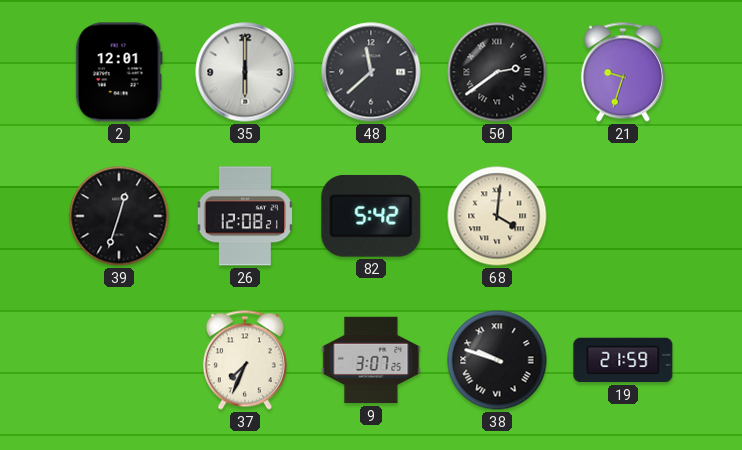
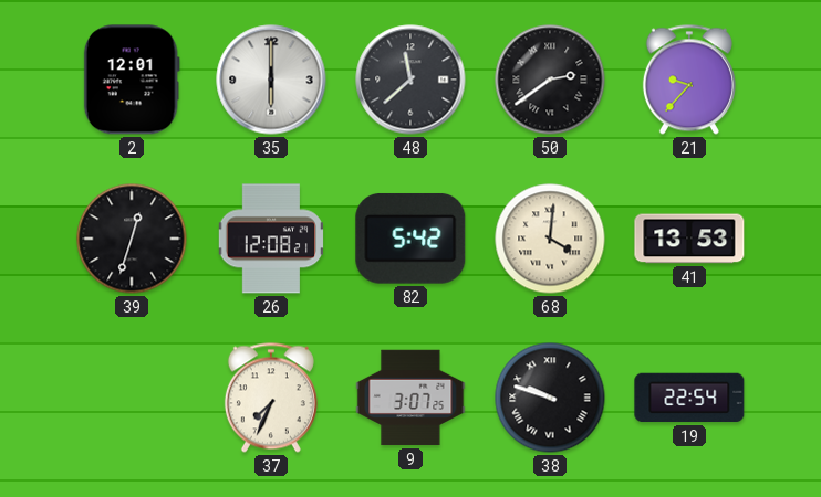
21: 9:33 -> 9:37 (689, 80)
41: none -> 13:53 (689, 239)
19: 21:59 -> 22:54 (689, 398)
